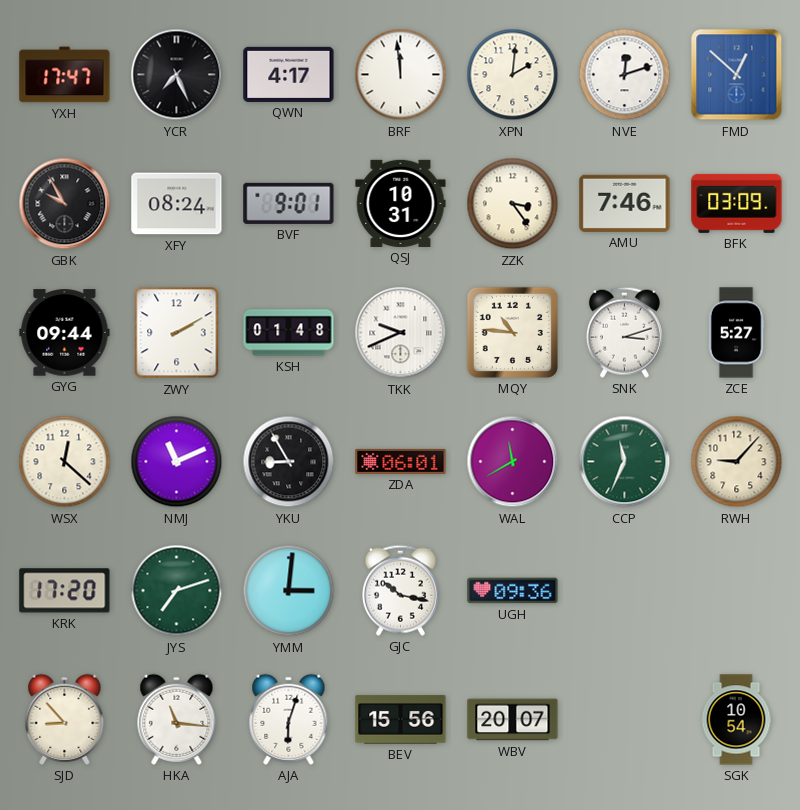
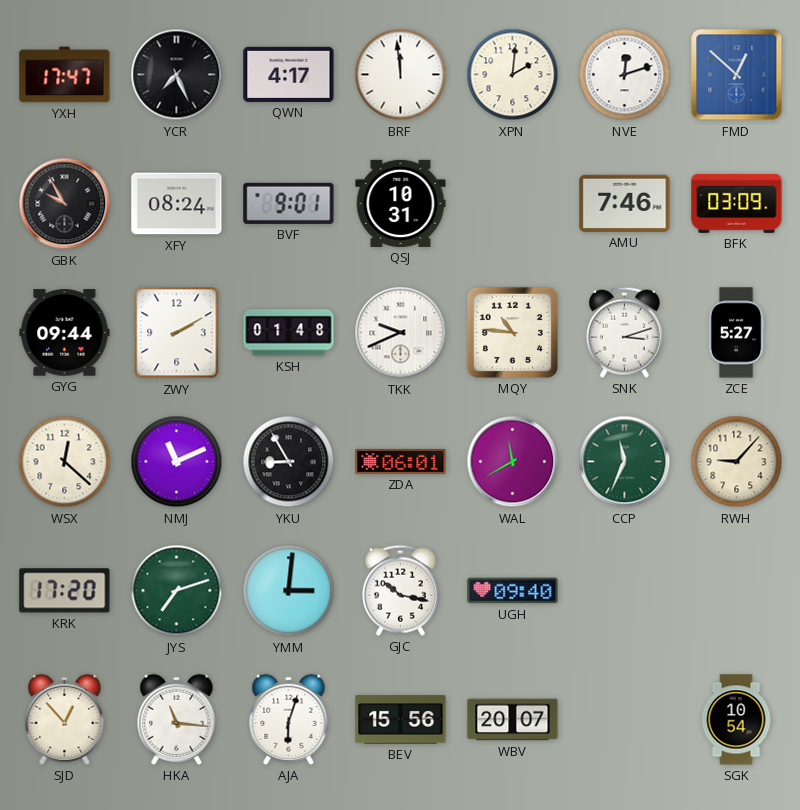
ZZK: 3:24 -> none (513, 204)
UGH: 09:36 -> 09:40 (513, 591)
SJD: 8:53 -> 12:53 (65, 719)
